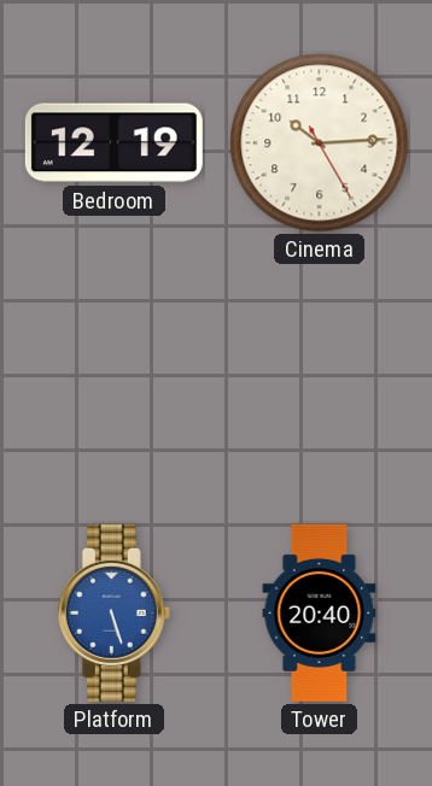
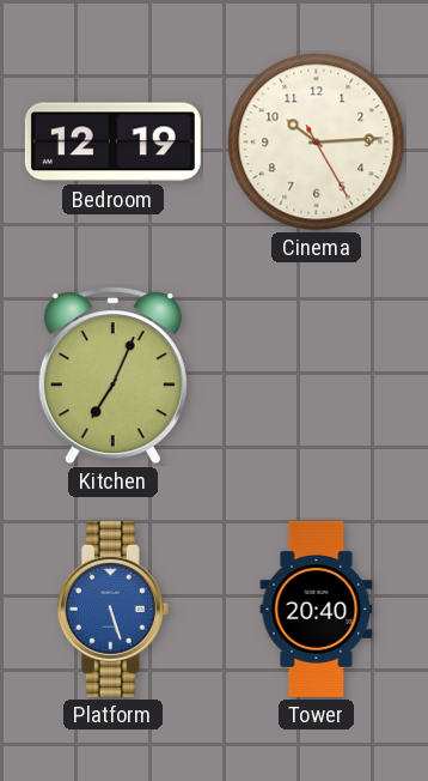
Kitchen: none -> 7:04 (112, 376)
